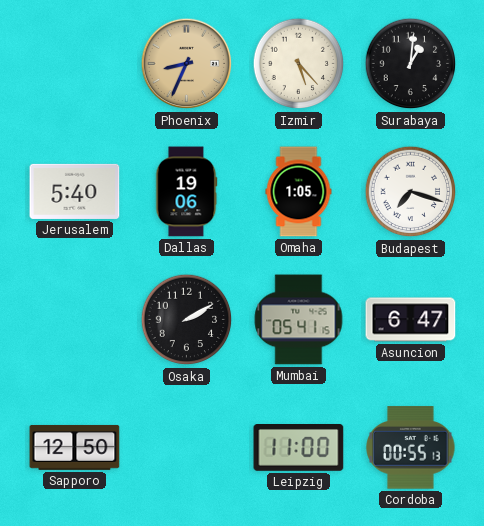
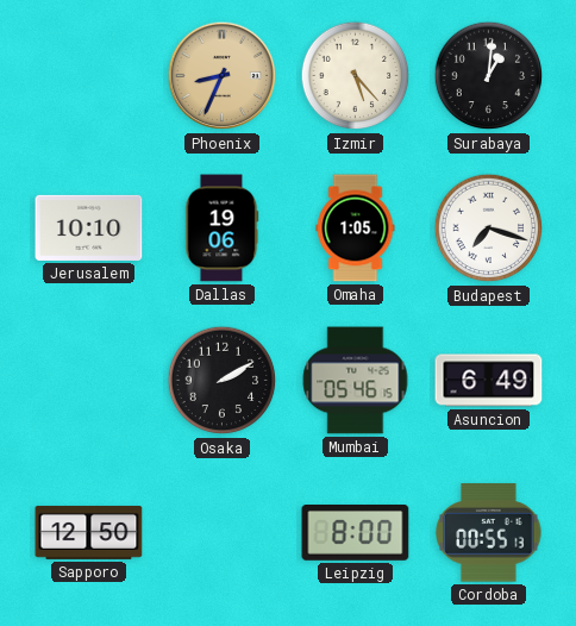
Jerusalem: 5:40 -> 10:10 (89, 227)
Mumbai: 05:41 -> 05:46 (356, 381)
Asuncion: 6:47 -> 6:49 (489, 381)
Leipzig: 11:00 -> 8:00 (356, 533)
